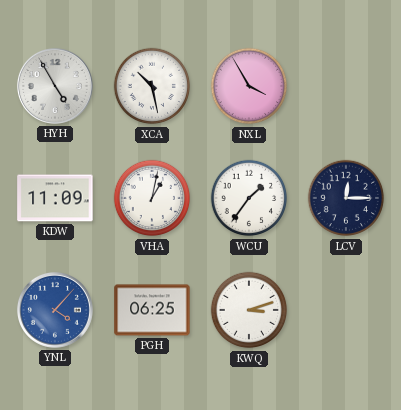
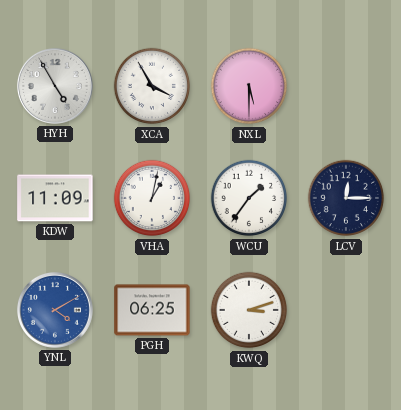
XCA: 10:28 -> 3:55 (152, 86)
NXL: 3:55 -> 5:30 (249, 86)
YNL: 4:07 -> 4:10 (55, 310)
